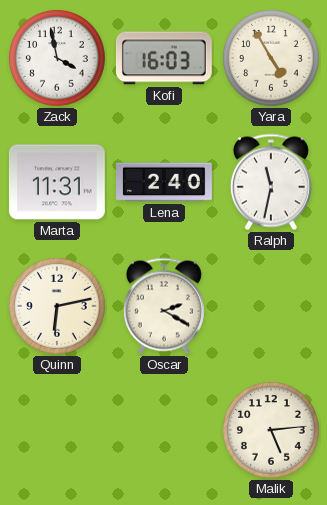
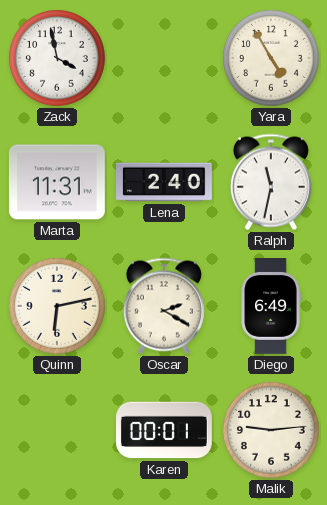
Kofi: 16:03 -> none (164, 58)
Diego: none -> 6:49 (271, 307)
Karen: none -> 00:01 (165, 430)
Malik: 5:14 -> 9:14 (272, 431)
